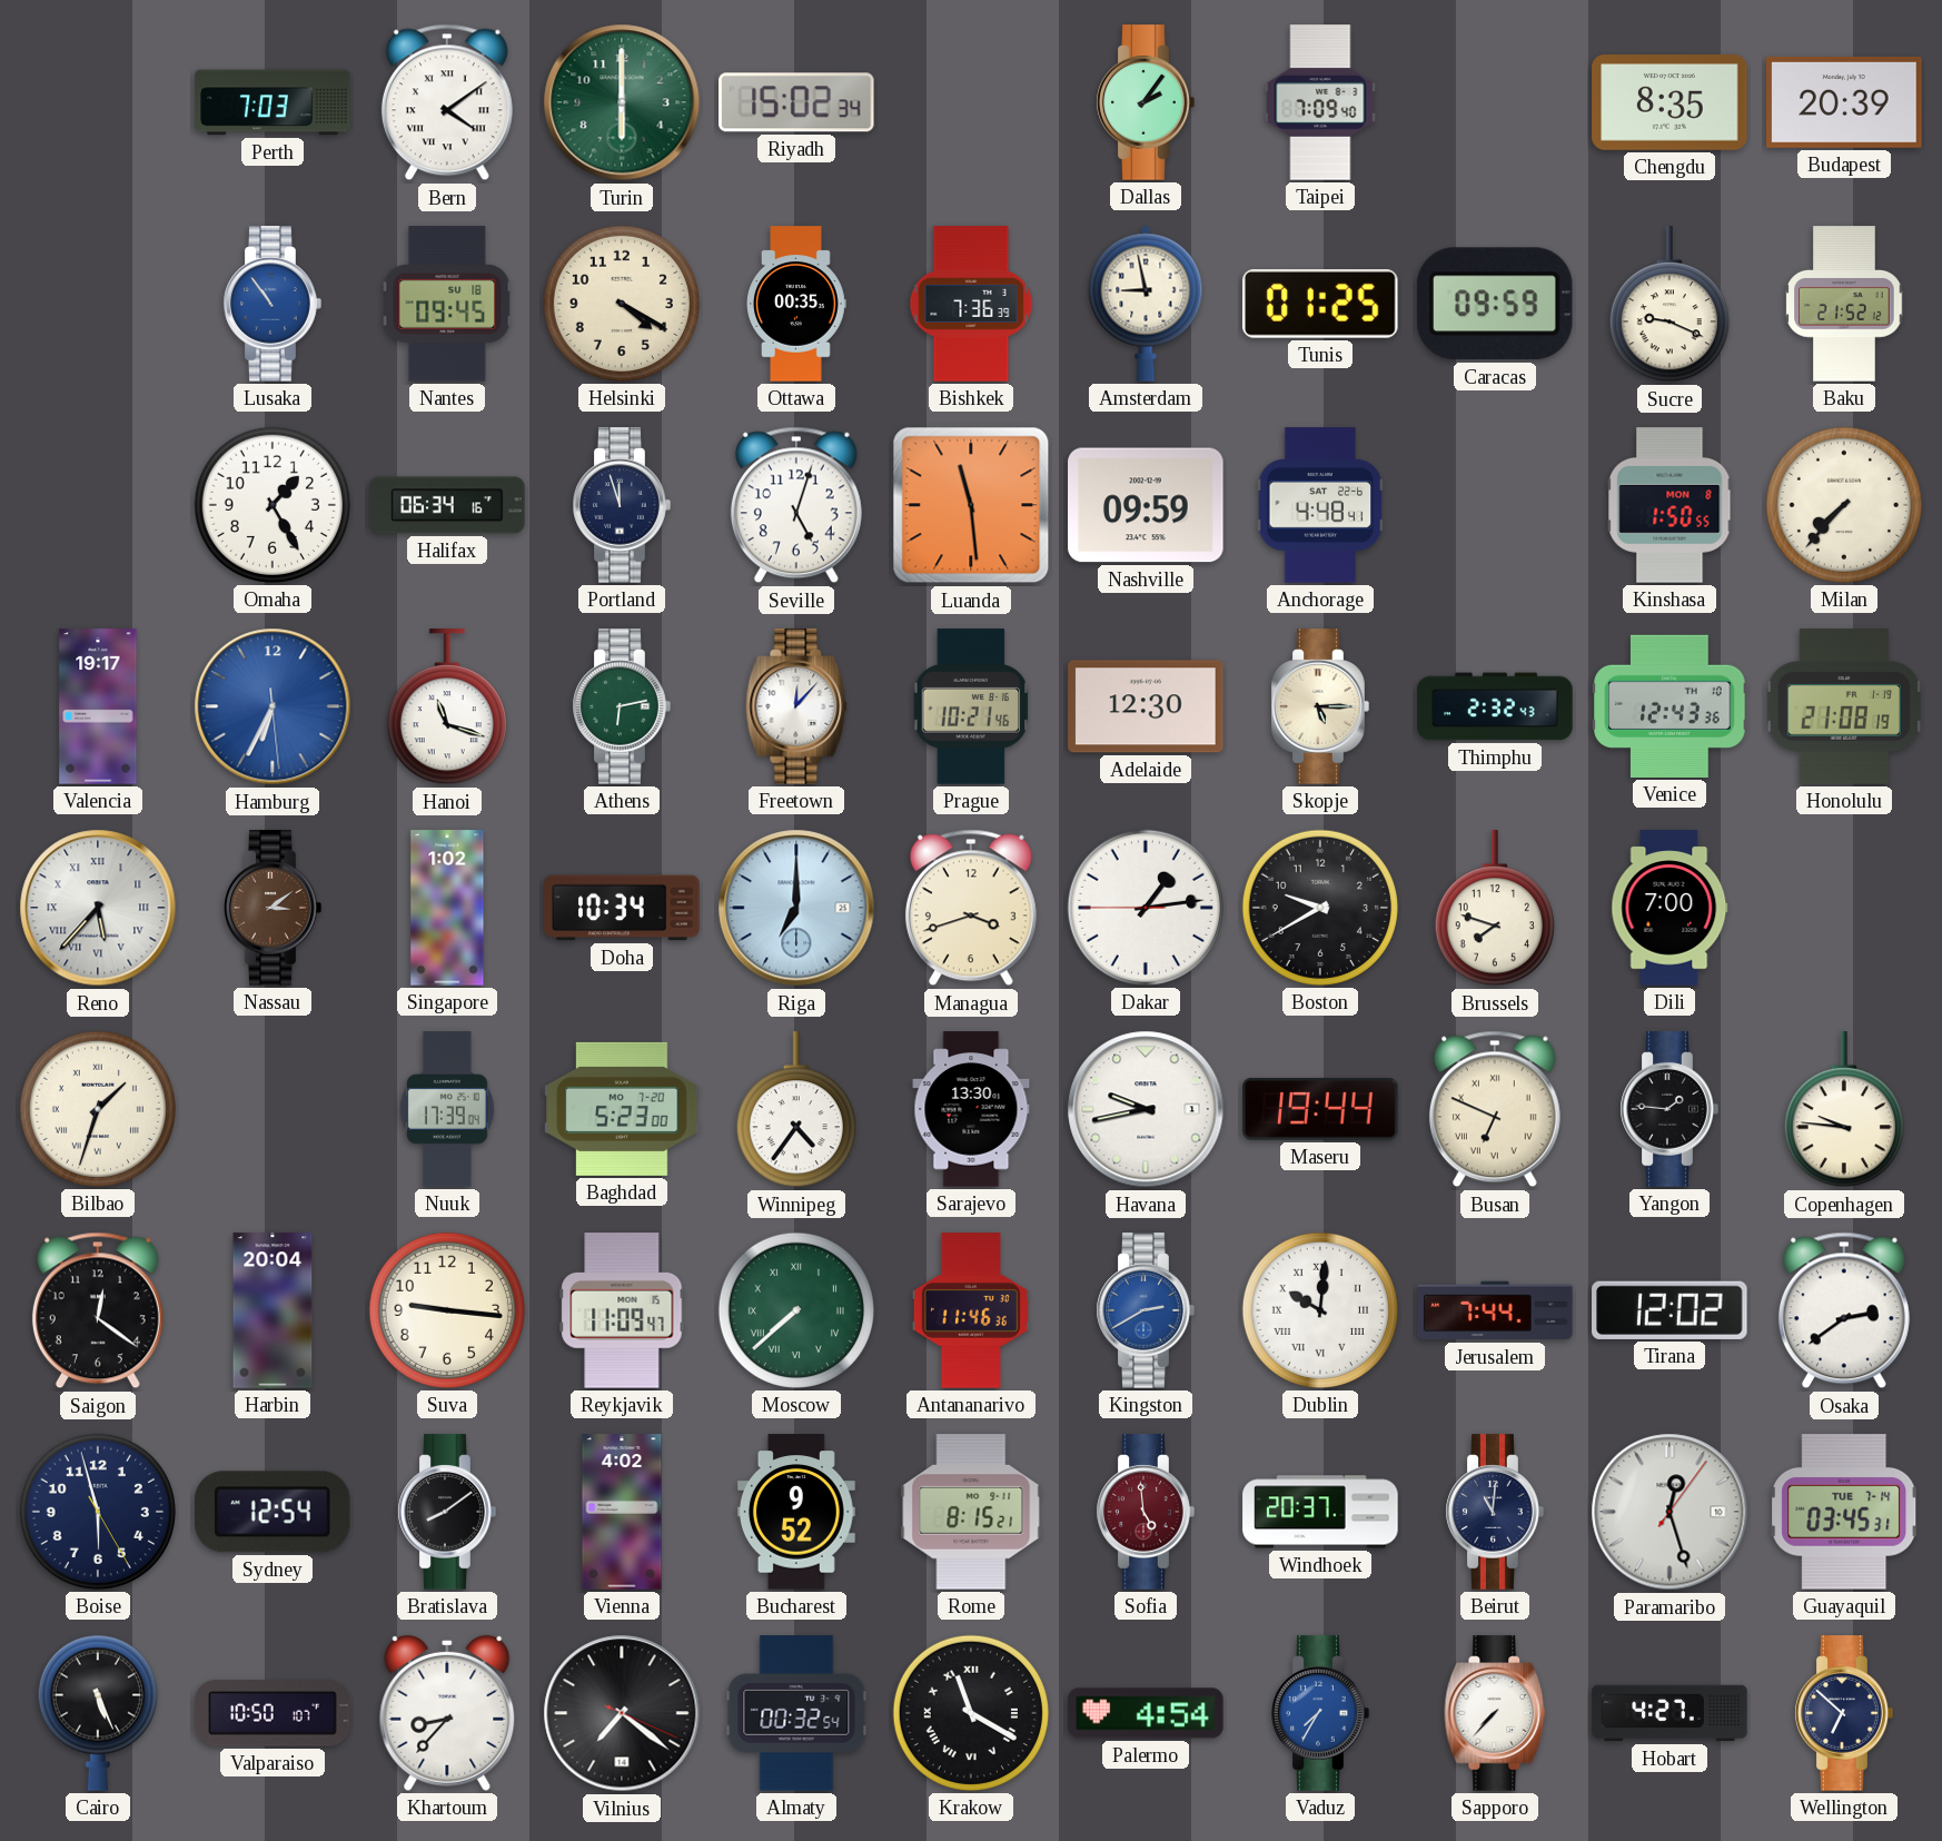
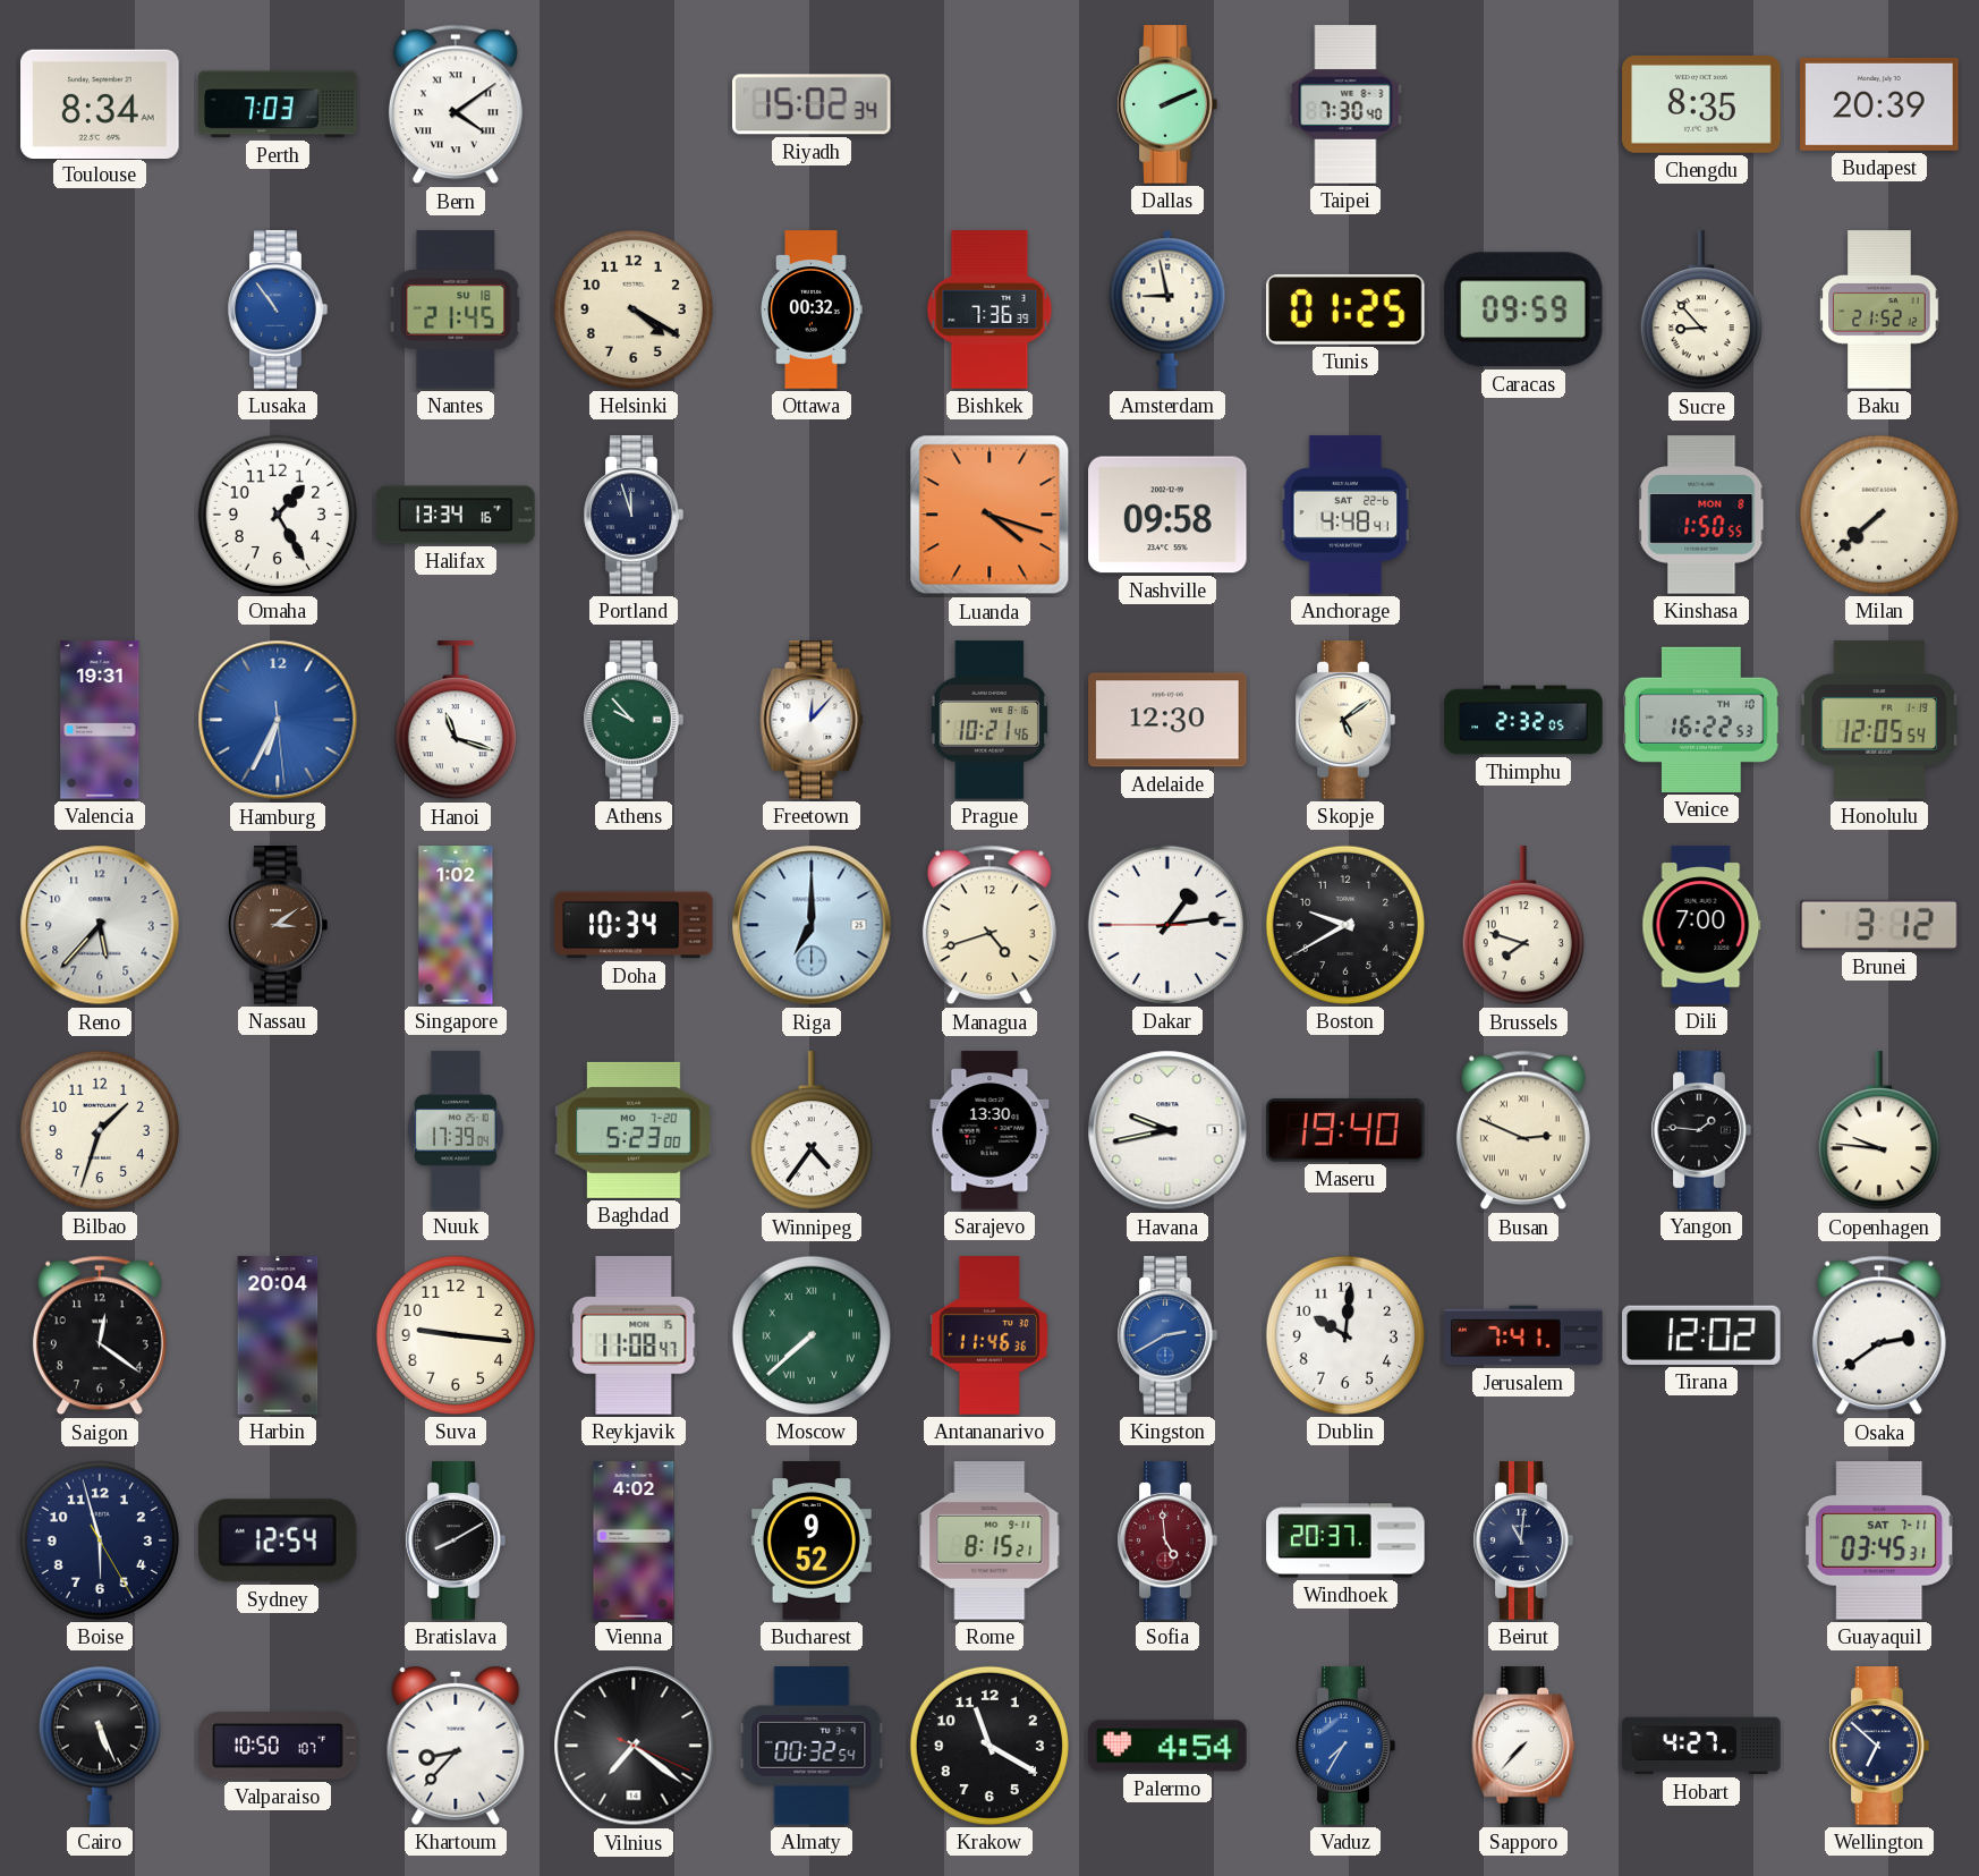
Toulouse: none -> 8:34 (100, 103)
Turin: 6:00 -> none (622, 102)
Dallas: 2:06 -> 2:11 (1167, 104)
Taipei: 7:09 -> 7:30 (1345, 104)
Nantes: 09:45 -> 21:45 (456, 309)
Ottawa: 00:35 -> 00:32 (812, 309)
Sucre: 9:19 -> 8:53 (1701, 311)
Halifax: 06:34 -> 13:34 (456, 515)
Seville: 5:03 -> none (796, 505)
Luanda: 11:29 -> 4:18 (989, 515)
Nashville: 09:59 -> 09:58 (1167, 515)
Milan: 7:37 -> 7:38 (1879, 515)
Valencia: 19:17 -> 19:31 (100, 720)
Athens: 6:13 -> 9:53 (634, 720)
Skopje: 5:15 -> 5:09 (1345, 720)
Thimphu: 2:32:43 -> 2:32:05 (1523, 720)
Venice: 12:43 -> 16:22 (1701, 720)
Honolulu: 21:08 -> 12:05 (1879, 720)
Reno numerals: Roman -> Arabic (100, 925)
Managua: 3:42 -> 4:42 (989, 925)
Brunei: none -> 3:12 (1879, 925)
Bilbao numerals: Roman -> Arabic (100, 1130)
Maseru: 19:44 -> 19:40 (1345, 1130)
Busan: 6:49 -> 2:49 (1523, 1130)
Reykjavik: 11:09 -> 11:08 (634, 1335)
Dublin numerals: Roman -> Arabic (1345, 1335)
Jerusalem: 7:44 -> 7:41 (1523, 1335)
Bratislava: 8:09 -> 8:10 (456, 1540)
Paramaribo: 12:27 -> none (1669, 1512)
Guayaquil date: TUE 7-14 -> SAT 7-11 (1879, 1540)
Krakow numerals: Roman -> Arabic (989, 1746)
